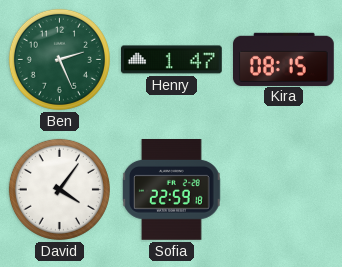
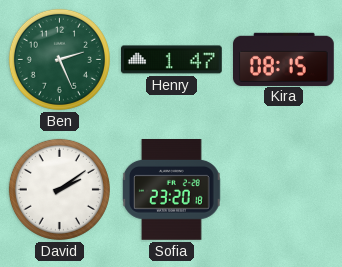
David: 4:06 -> 2:09 (59, 189)
Sofia: 22:59 -> 23:20 (172, 190)
